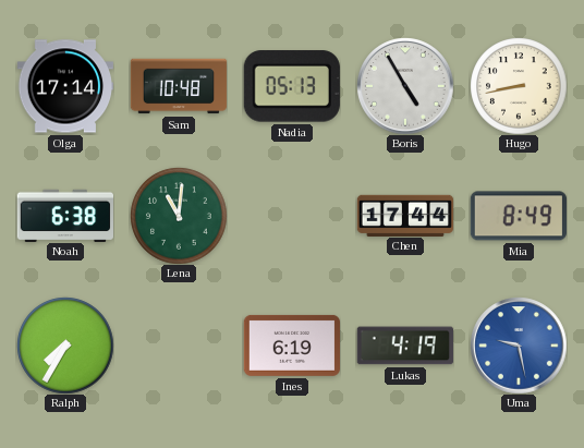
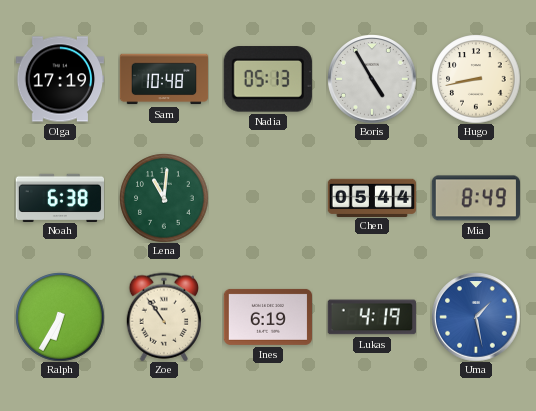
Olga: 17:14 -> 17:19 (60, 79)
Chen: 17:44 -> 05:44 (372, 197)
Ralph: 7:35 -> 6:35 (60, 317)
Zoe: none -> 10:54 (163, 317)
Uma: 9:28 -> 1:28 (476, 317)
